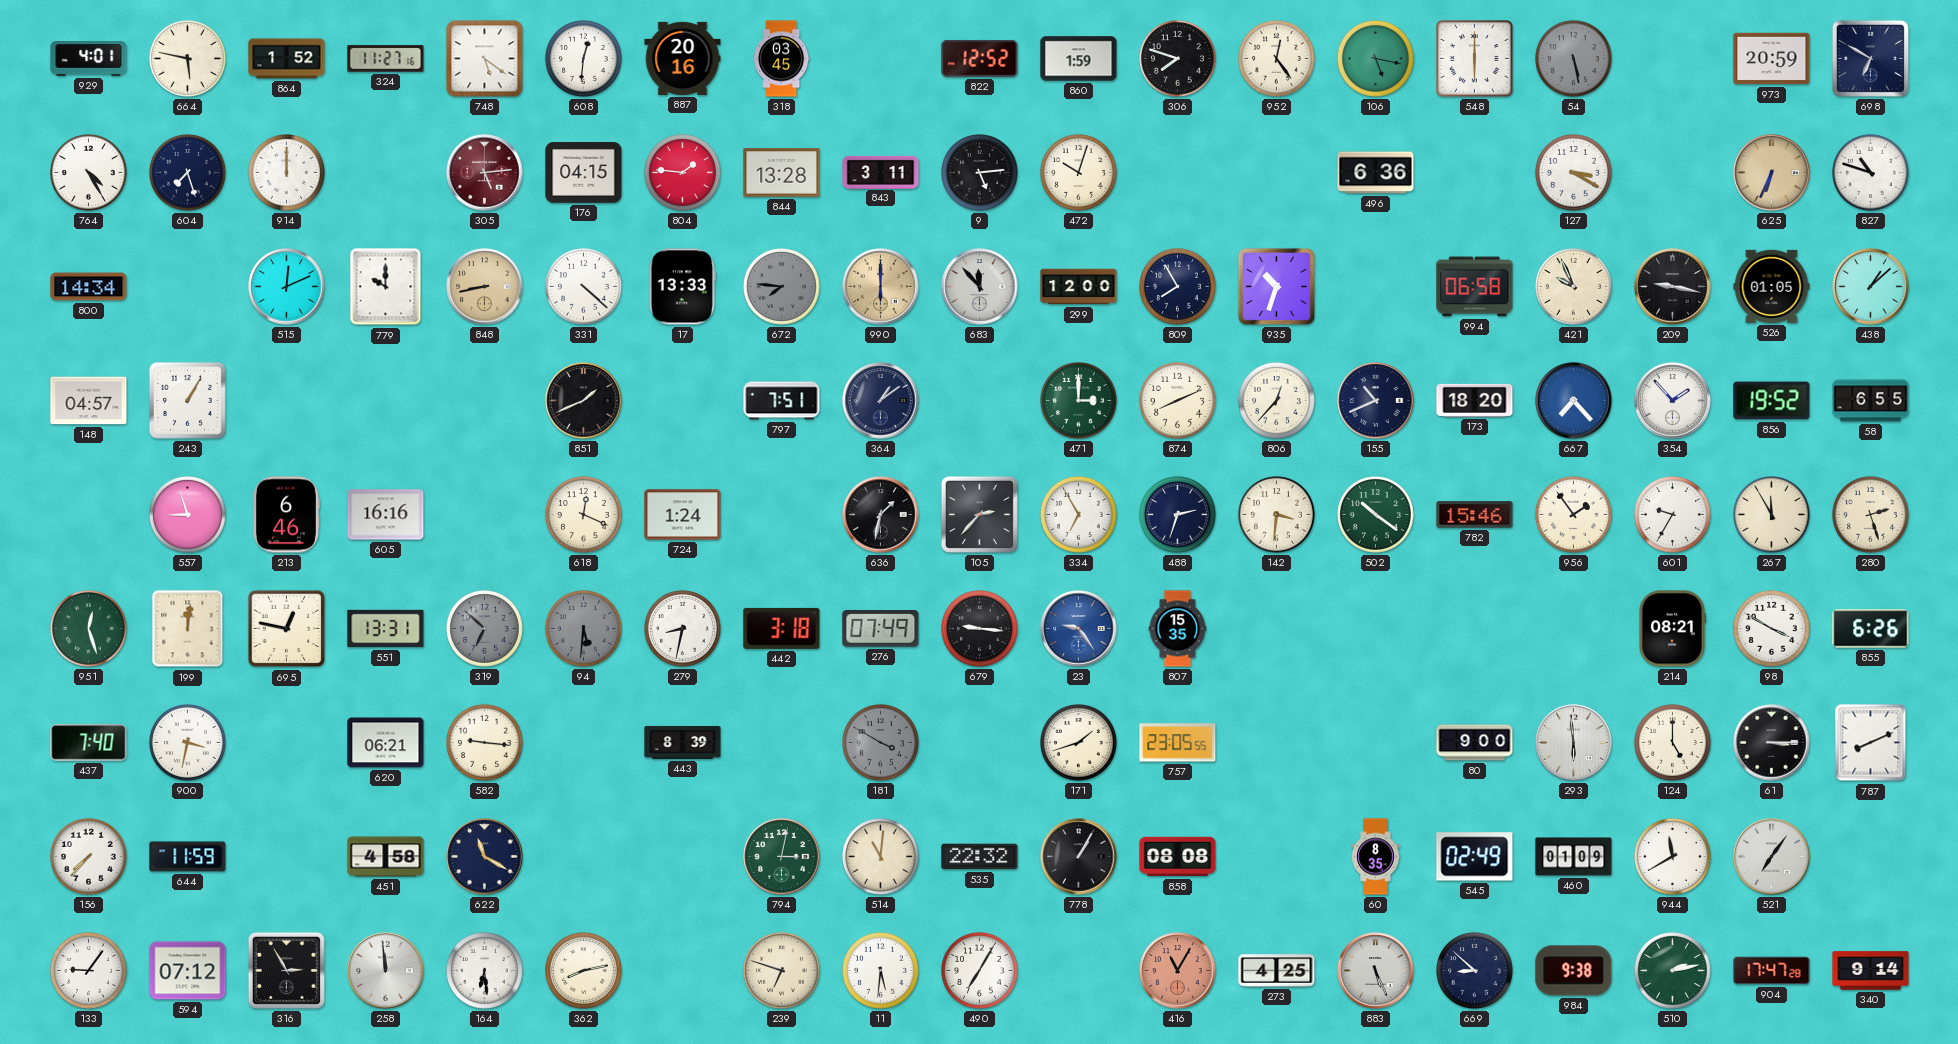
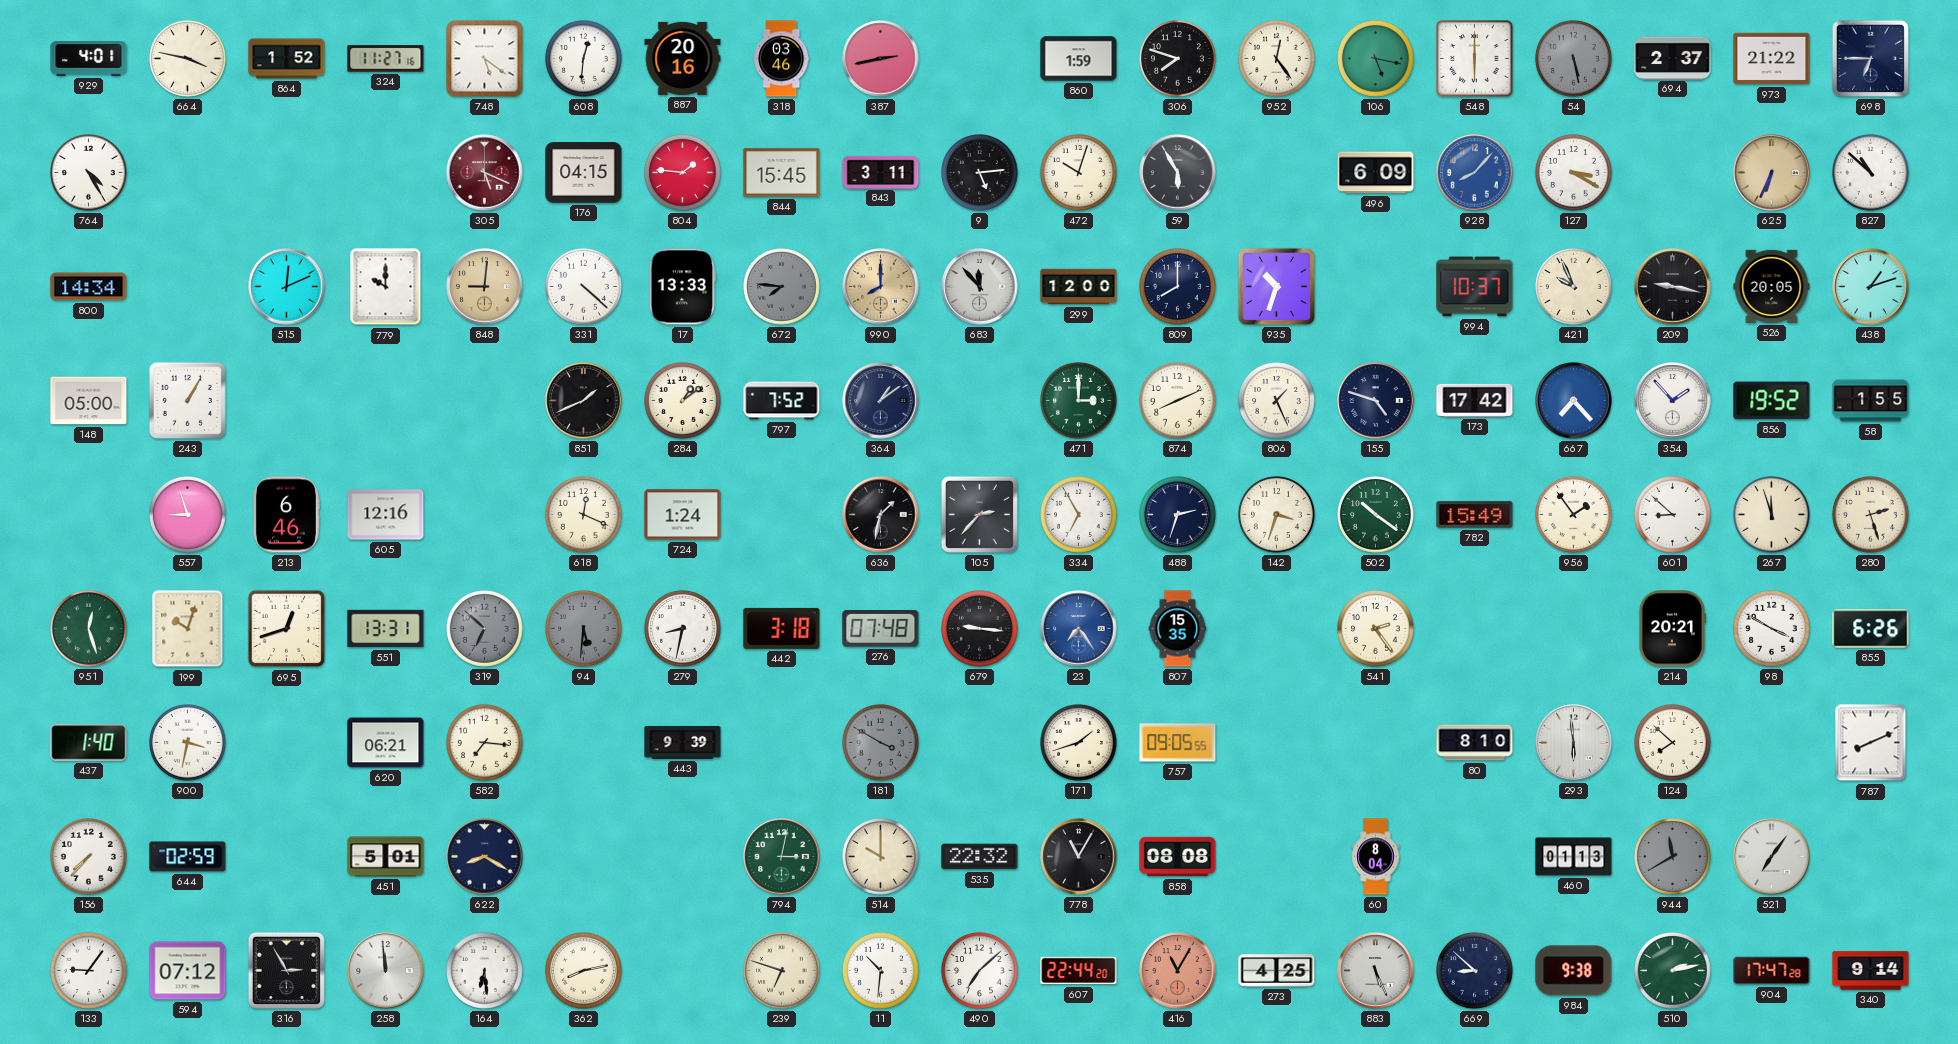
664: 5:47 -> 3:47 (188, 59)
318: 03:45 -> 03:46 (782, 59)
387: none -> 2:43 (881, 59)
822: 12:52 -> none (980, 58)
694: none -> 2:37 (1673, 58)
973: 20:59 -> 21:22 (1772, 59)
698: 6:50 -> 6:45 (1870, 58)
604: 7:27 -> none (188, 173)
914: 12:00 -> none (287, 173)
305: 5:14 -> 5:19 (485, 173)
844: 13:28 -> 15:45 (782, 173)
59: none -> 5:55 (1178, 173)
496: 6:36 -> 6:09 (1376, 173)
928: none -> 8:07 (1475, 173)
827: 10:48 -> 10:52 (1871, 173)
848: 8:43 -> 9:01 (485, 287)
990: 6:00 -> 8:00 (881, 287)
809: 7:55 -> 8:00 (1178, 287)
994: 06:58 -> 10:37 (1475, 287)
526: 01:05 -> 20:05 (1772, 286)
438: 1:08 -> 1:12 (1871, 287)
148: 04:57 -> 05:00 (89, 401)
284: none -> 1:09 (683, 401)
797: 7:51 -> 7:52 (782, 401)
806: 12:37 -> 1:26 (1277, 401)
155: 10:41 -> 4:48 (1376, 401)
173: 18:20 -> 17:42 (1475, 400)
58: 6:55 -> 1:55 (1871, 401)
605: 16:16 -> 12:16 (386, 515)
142: 3:31 -> 3:33 (1277, 515)
782: 15:46 -> 15:49 (1475, 515)
601: 9:35 -> 8:52 (1673, 515)
267: 11:55 -> 11:57 (1772, 515)
199: 12:01 -> 10:03 (188, 629)
695: 12:47 -> 12:42 (287, 629)
276: 07:49 -> 07:48 (881, 629)
23: 9:24 -> 7:24 (1079, 629)
541: none -> 2:24 (1376, 629)
214: 08:21 -> 20:21 (1672, 629)
437: 7:40 -> 1:40 (89, 743)
582: 9:16 -> 7:16 (485, 743)
443: 8:39 -> 9:39 (683, 742)
757: 23:05 -> 09:05 (1178, 743)
80: 9:00 -> 8:10 (1475, 743)
124: 5:00 -> 7:52 (1673, 743)
61: 3:15 -> none (1772, 743)
644: 11:59 -> 02:59 (188, 857)
451: 4:58 -> 5:01 (386, 857)
622: 11:20 -> 8:20 (485, 857)
514: 11:01 -> 10:00 (881, 857)
778: 1:05 -> 11:05 (1079, 857)
60: 8:35 -> 8:04 (1376, 857)
545: 02:49 -> none (1475, 857)
460: 01:09 -> 01:13 (1574, 857)
944 dial: white -> grey (1673, 857)
11: 5:31 -> 10:31 (881, 971)
490: 7:05 -> 7:08 (980, 971)
607: none -> 22:44 (1079, 971)
